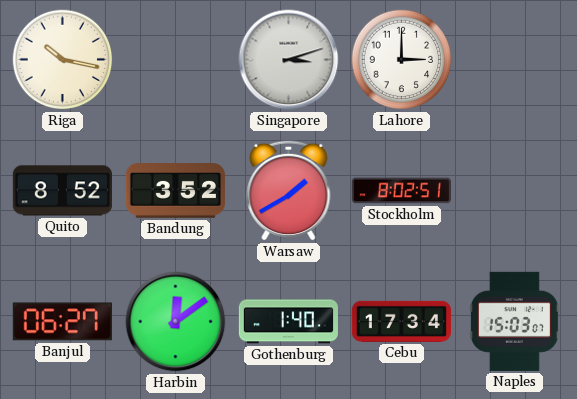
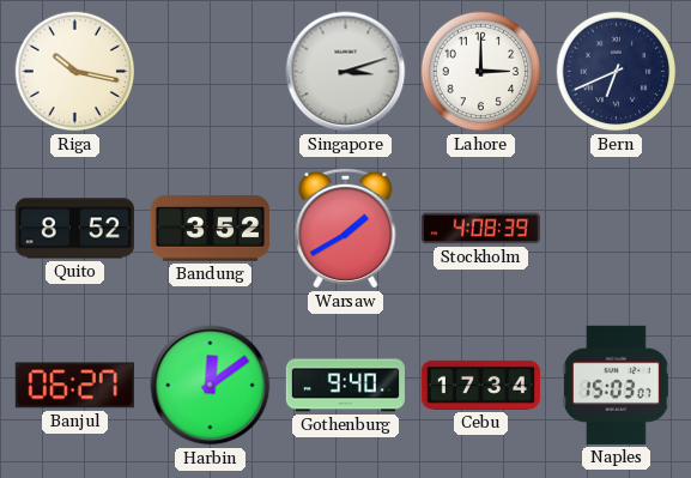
Bern: none -> 6:41 (617, 72)
Stockholm: 8:02 -> 4:08 (480, 229)
Gothenburg: 1:40 -> 9:40 (345, 386)
